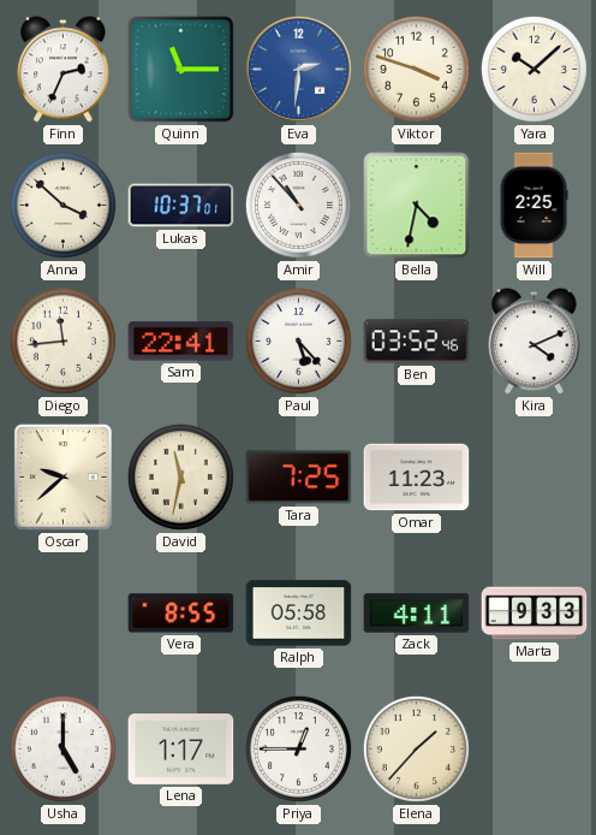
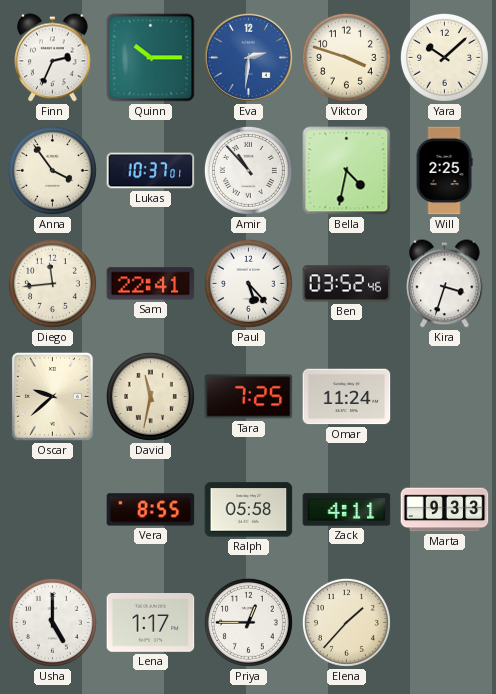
Quinn: 11:15 -> 10:15 (151, 58)
Anna: 3:52 -> 3:54 (52, 170)
Kira: 4:11 -> 3:33 (445, 284)
Omar: 11:23 -> 11:24 (347, 397)
